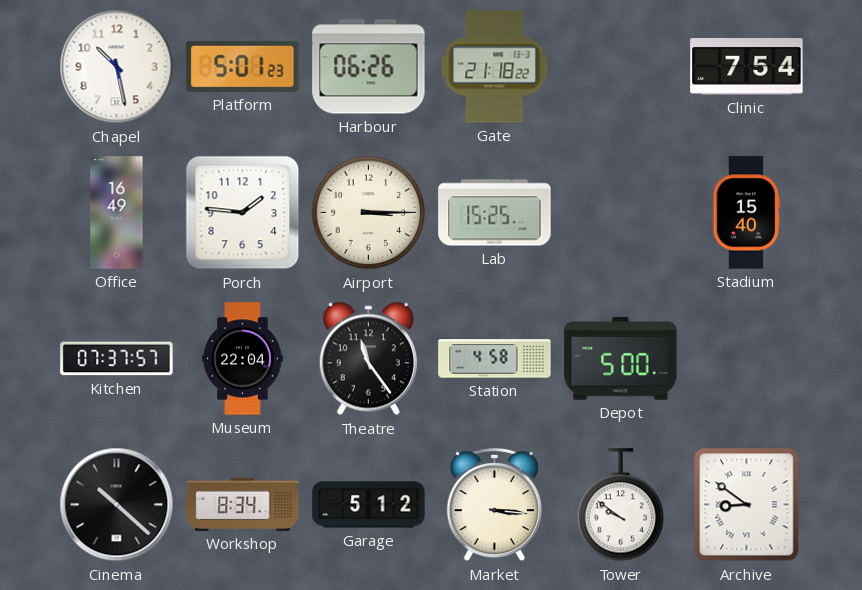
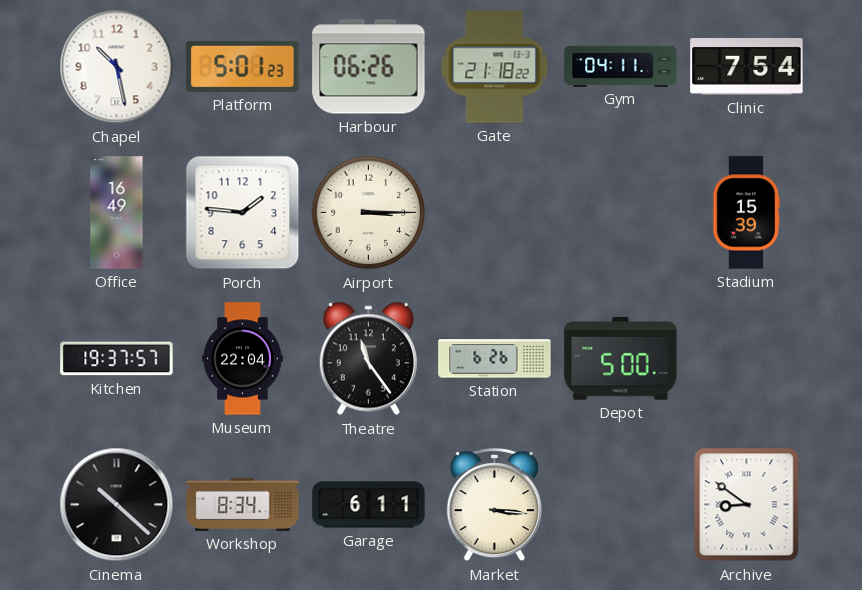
Gym: none -> 04:11 (621, 66)
Lab: 15:25 -> none (495, 213)
Stadium: 15:40 -> 15:39 (747, 213)
Kitchen: 07:37 -> 19:37 (117, 359)
Station: 4:58 -> 6:26 (495, 359)
Garage: 5:12 -> 6:11 (369, 505)
Tower: 9:51 -> none (621, 505)
